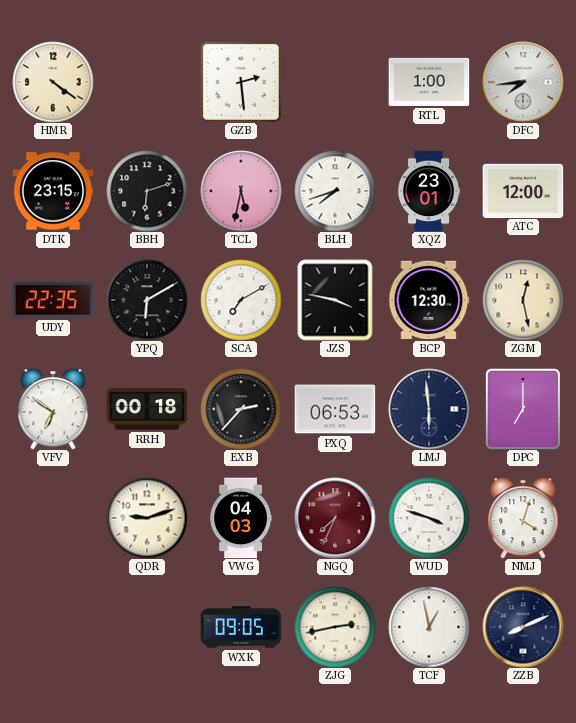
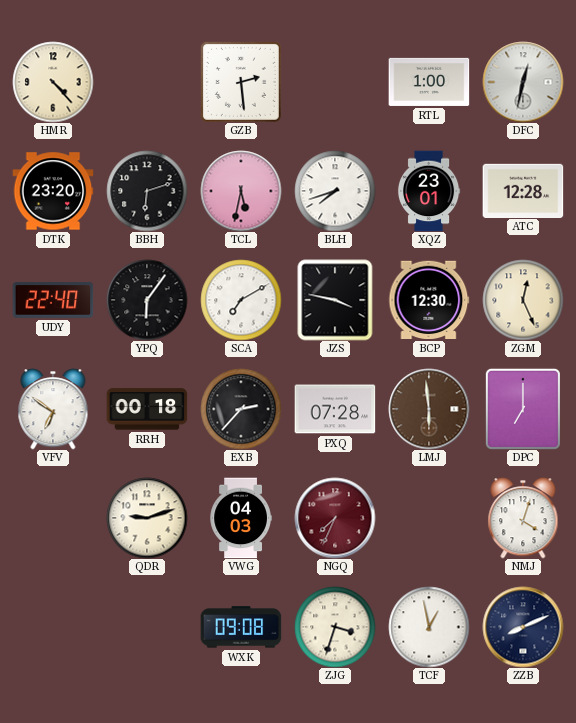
HMR: 4:21 -> 4:23 (53, 82)
DFC: 7:44 -> 12:32 (523, 82)
DTK: 23:15 -> 23:20 (53, 191)
ATC: 12:00 -> 12:28 (523, 190)
UDY: 22:35 -> 22:40 (53, 300)
YPQ: 6:10 -> 6:06 (147, 300)
ZGM: 12:28 -> 12:26 (523, 300)
PXQ: 06:53 -> 07:28 (335, 409)
LMJ dial: navy -> brown (429, 409)
WUD: 3:48 -> none (429, 518)
WXK: 09:05 -> 09:08 (241, 627)
ZJG: 2:43 -> 3:33 (335, 627)
